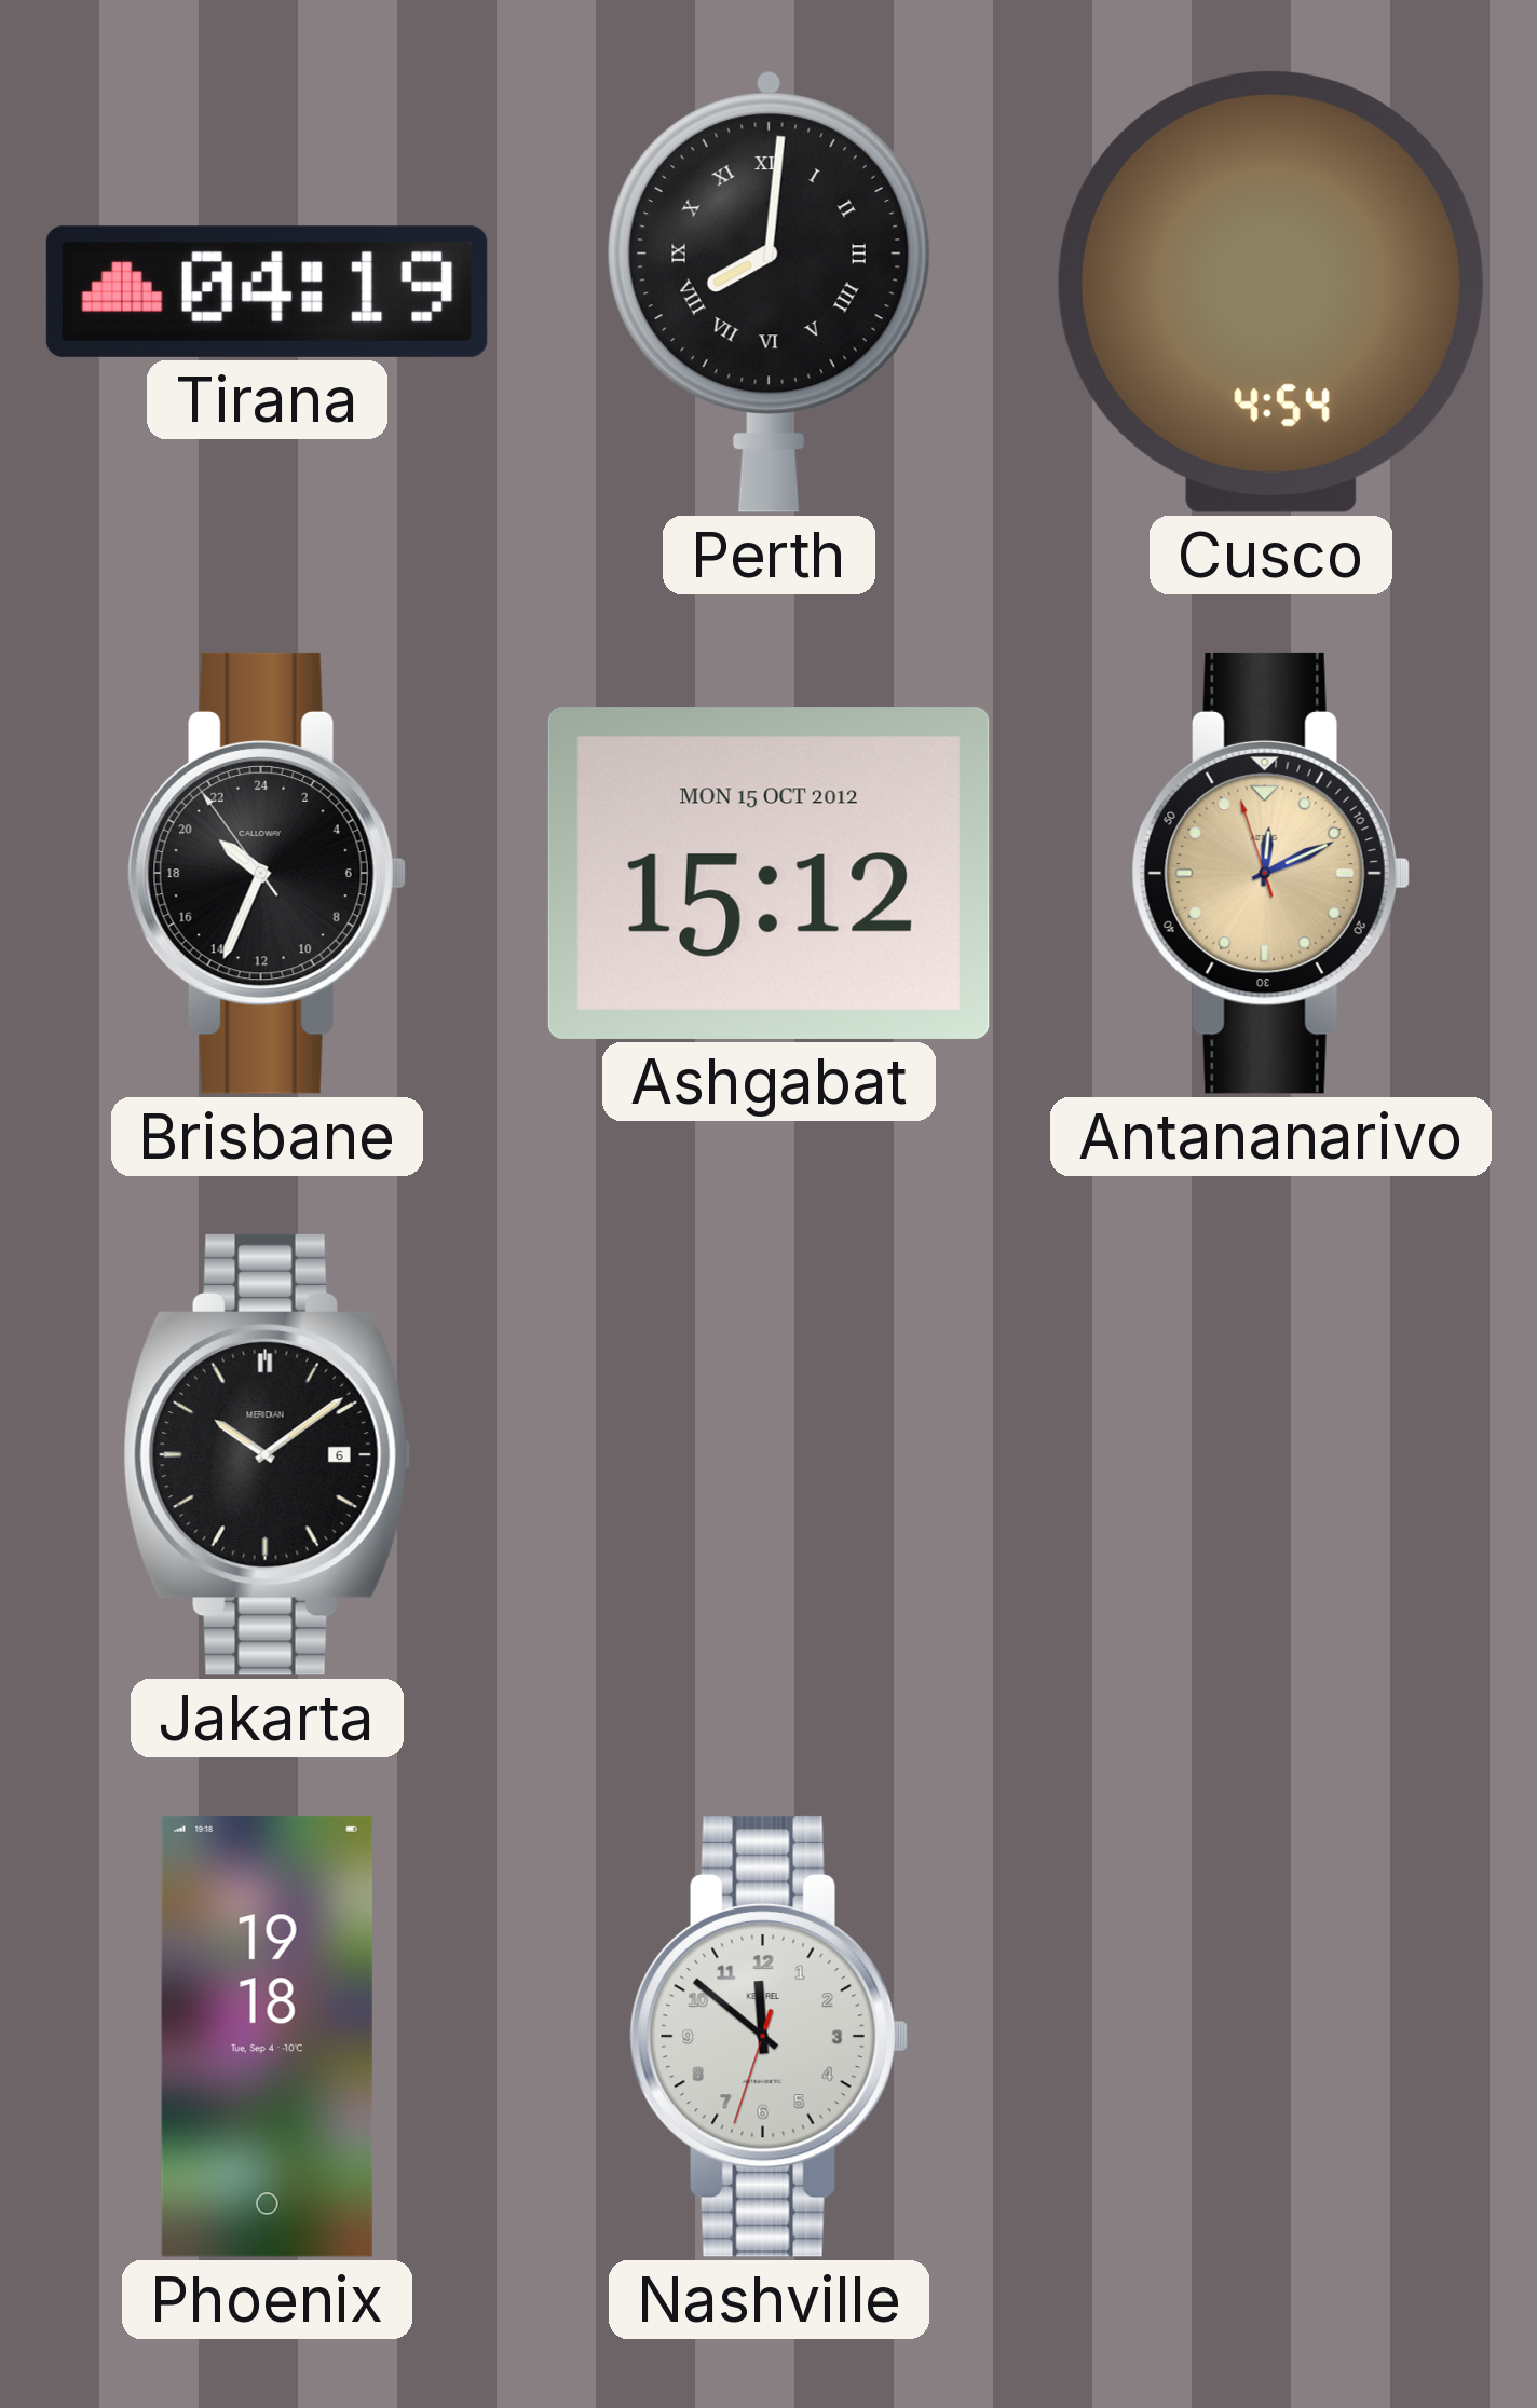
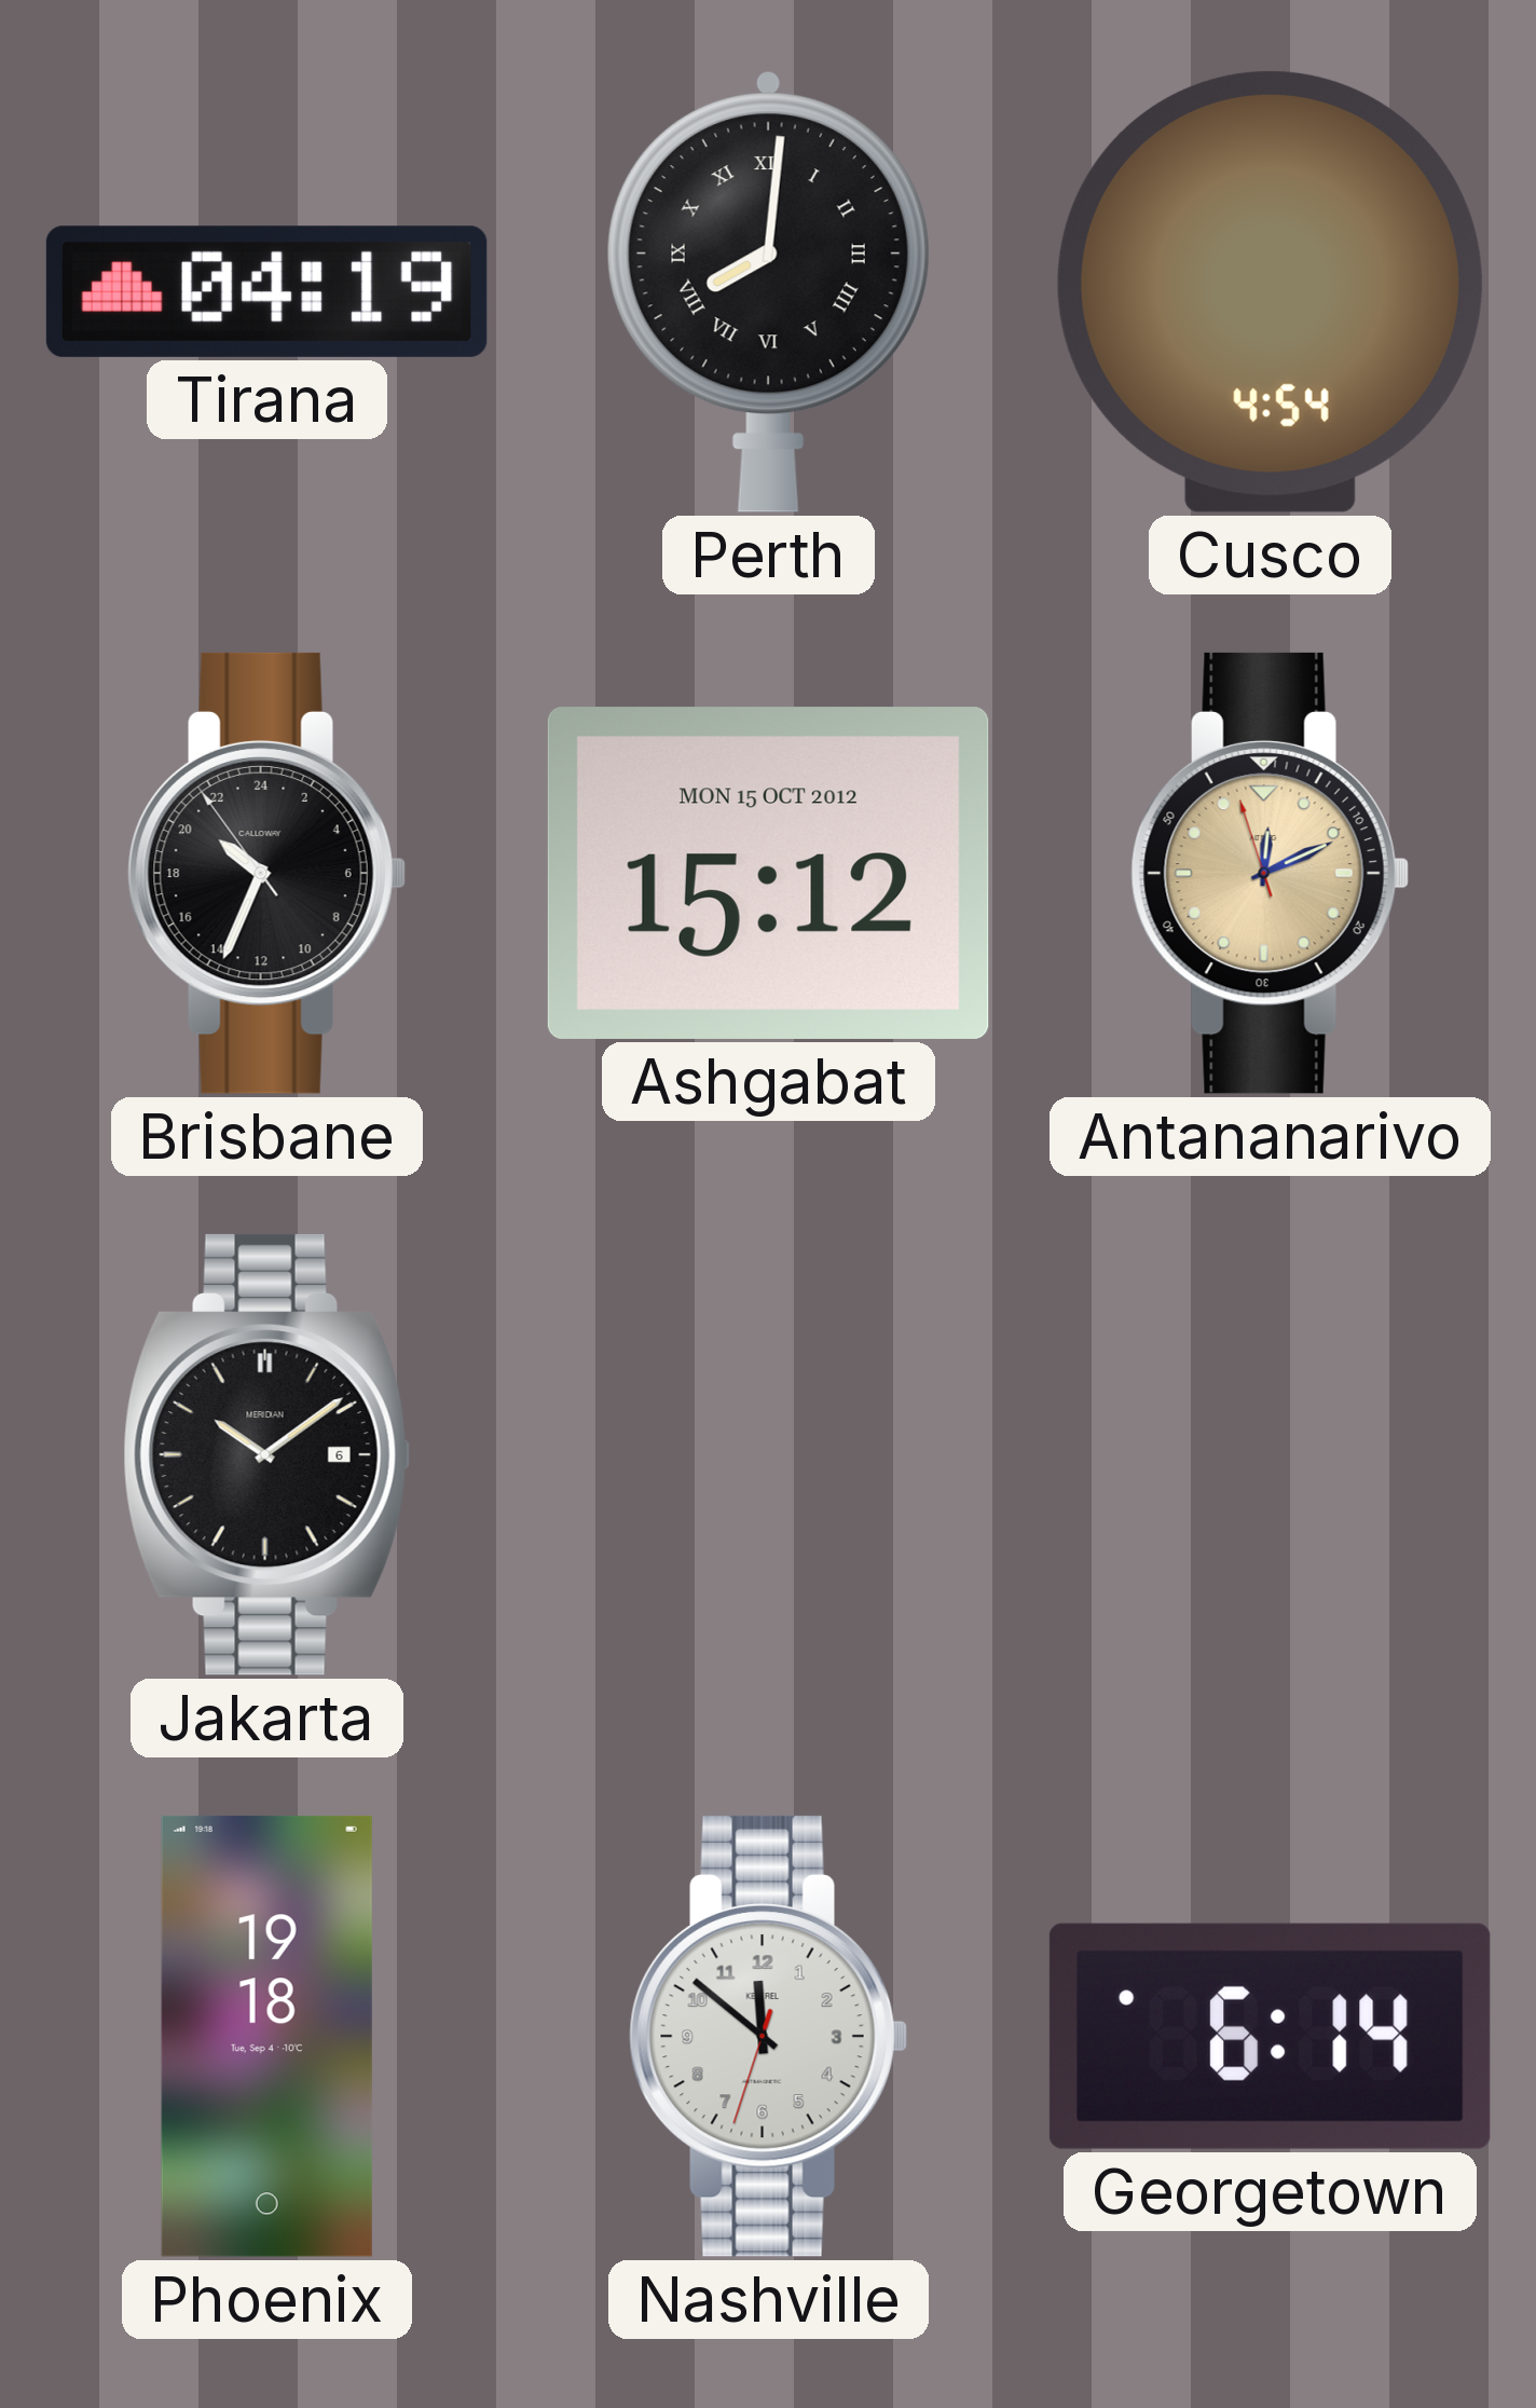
Georgetown: none -> 6:14 (1270, 2036)
